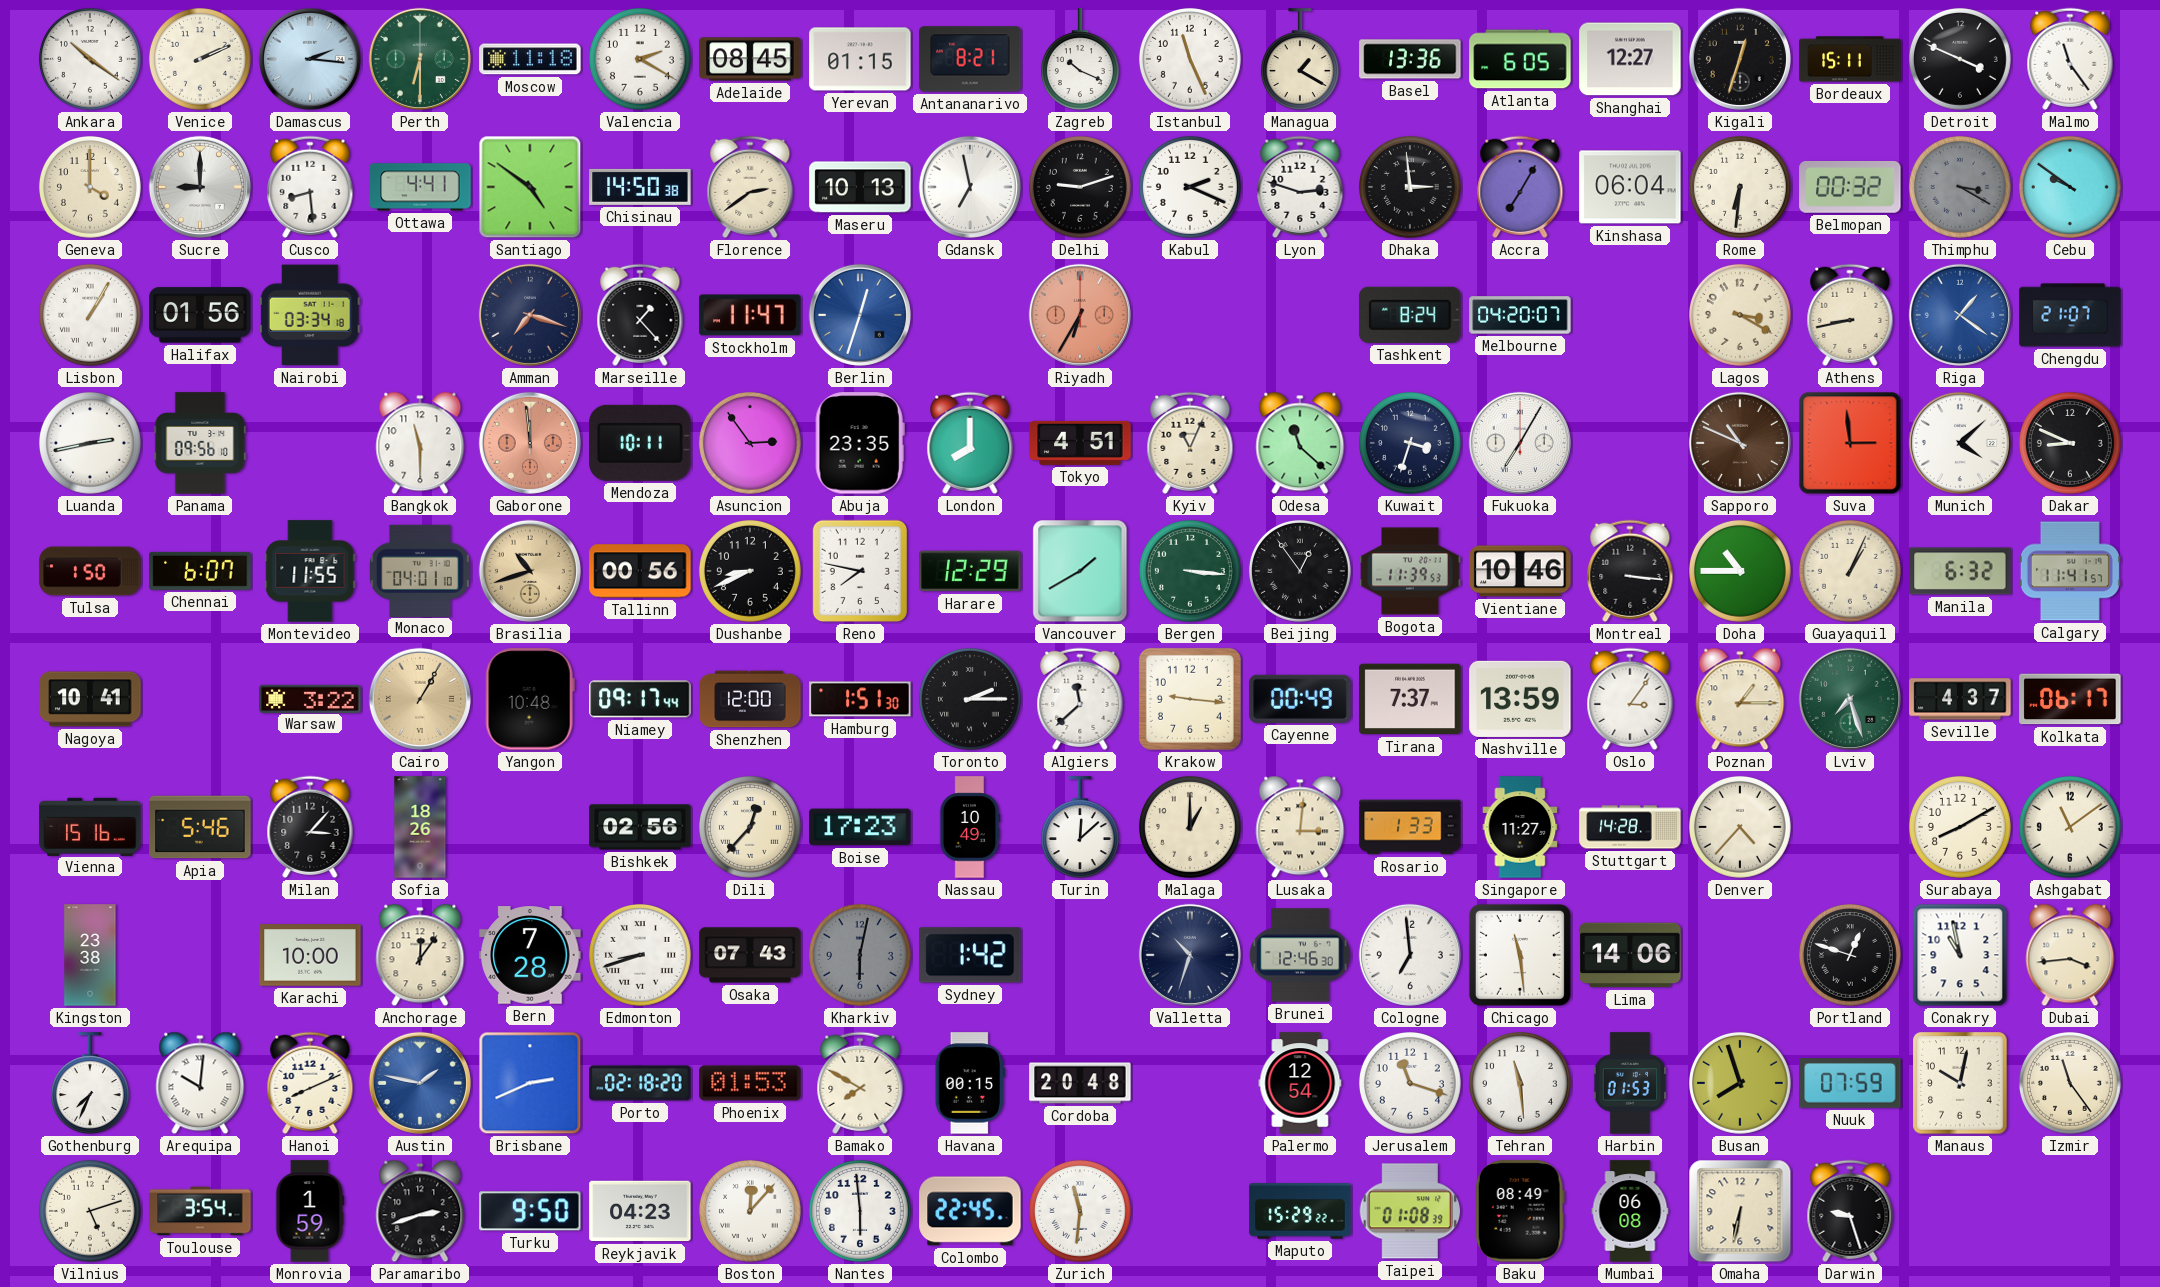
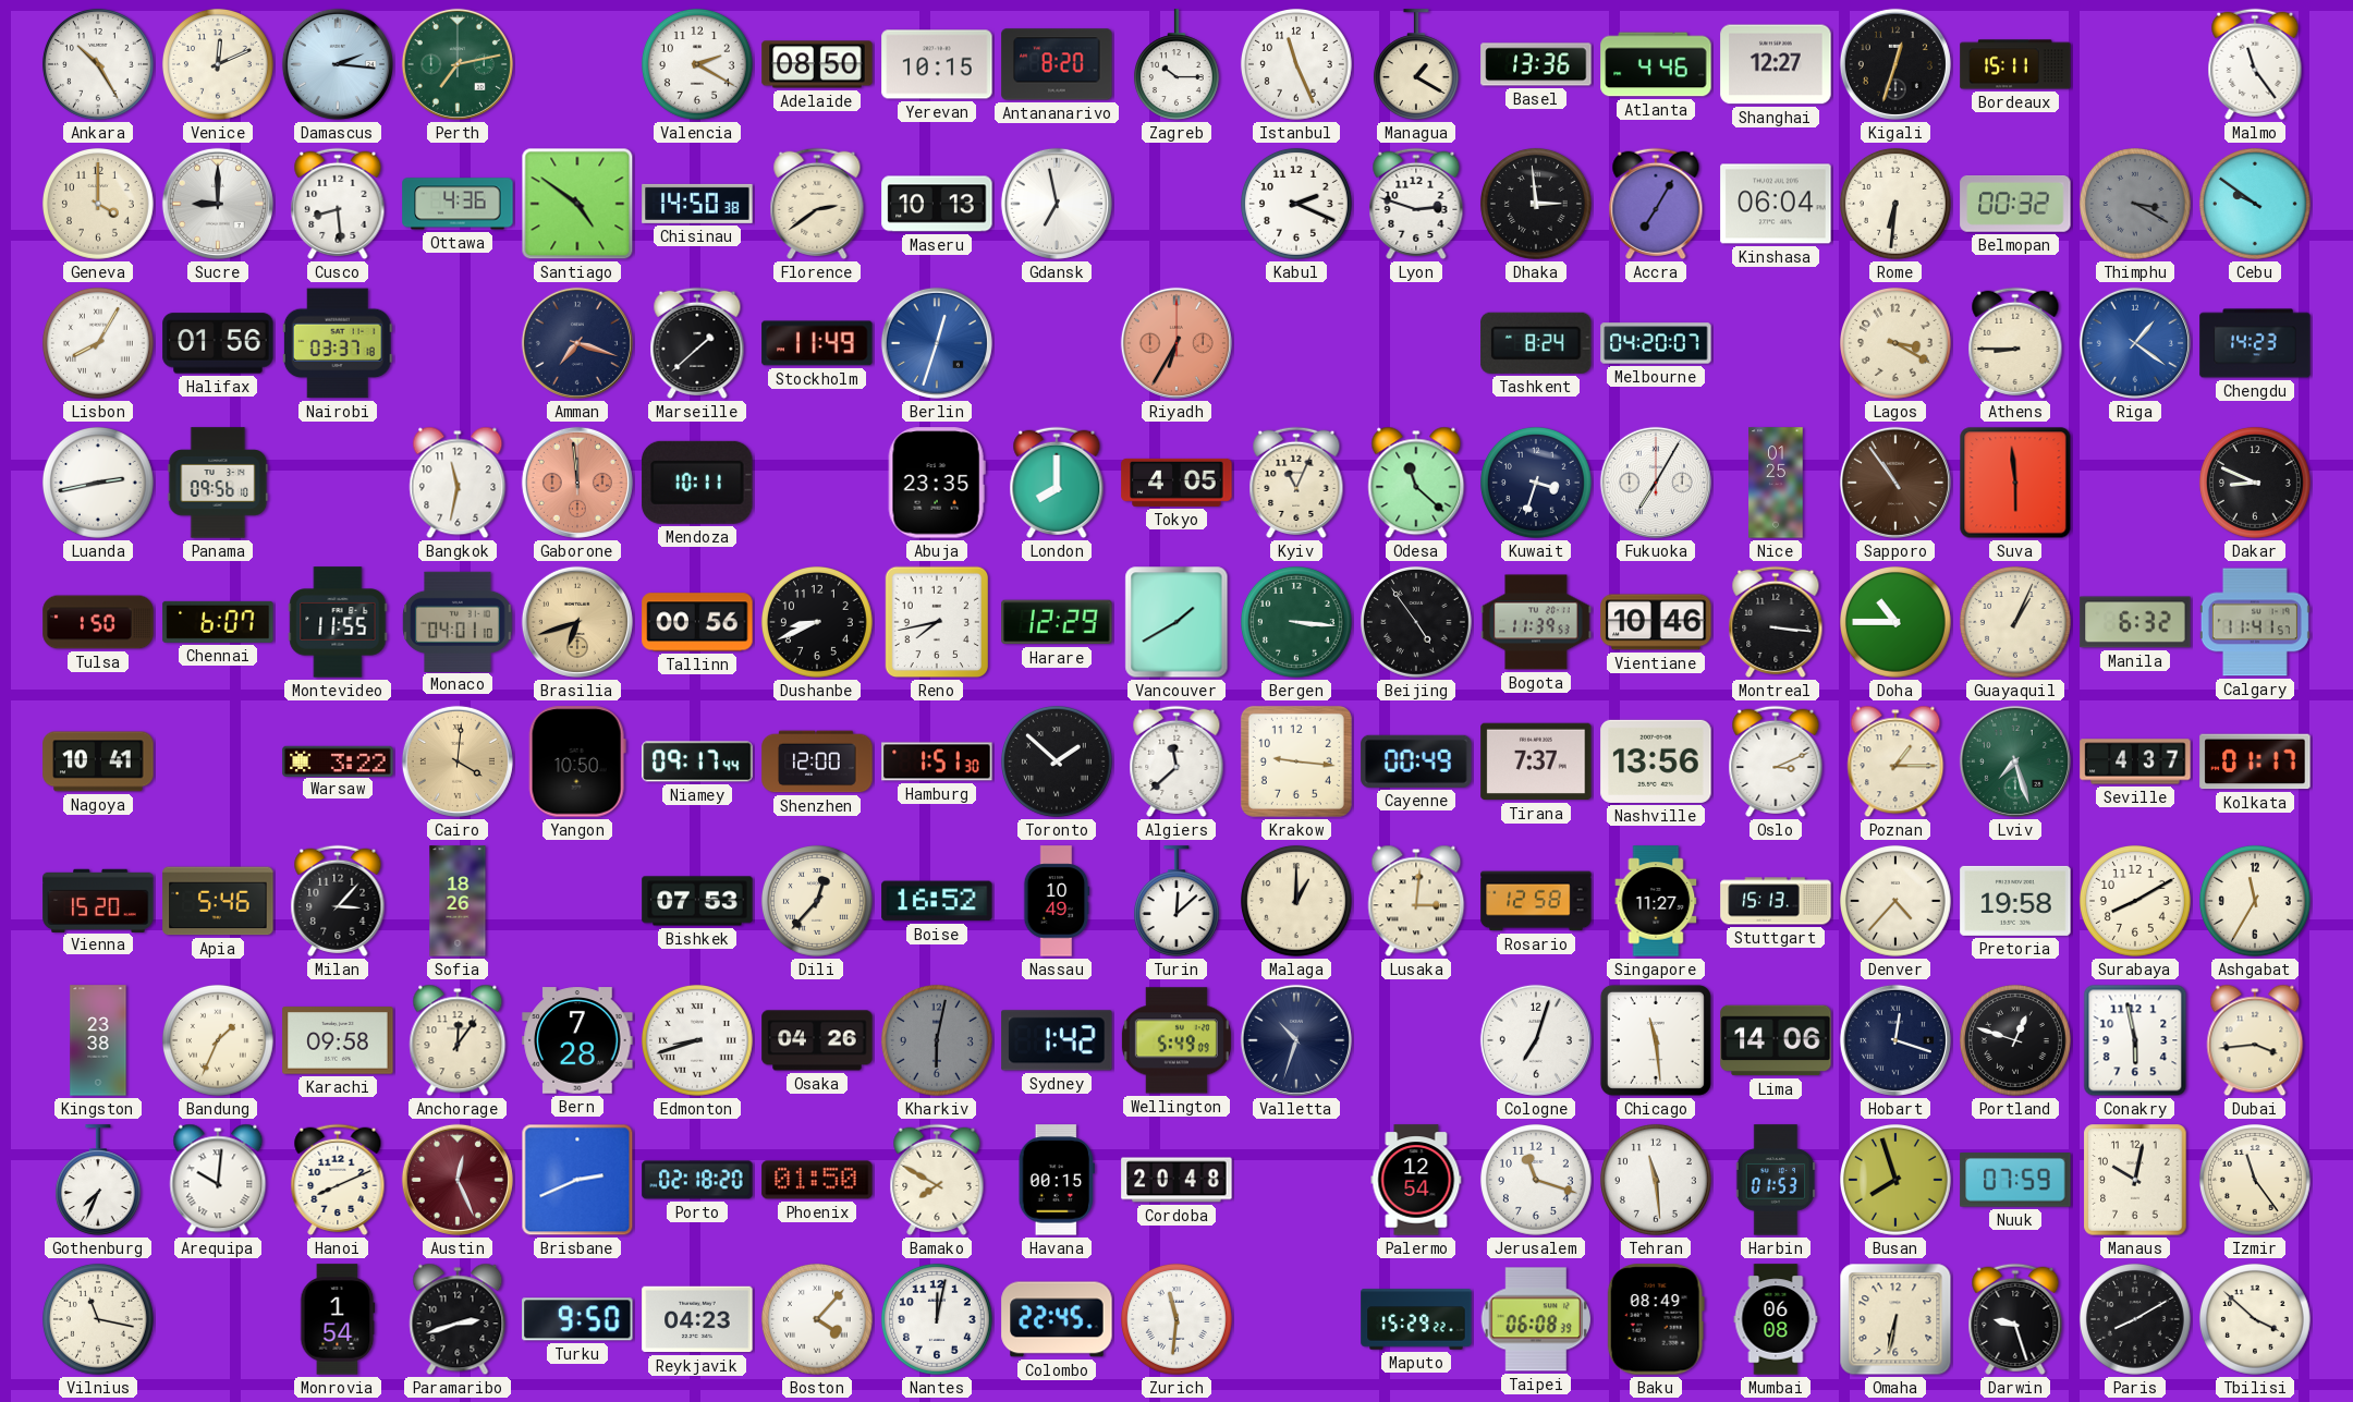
Ankara: 10:21 -> 10:25 (98, 64)
Venice: 2:11 -> 12:11 (218, 64)
Perth: 6:30 -> 7:13 (458, 64)
Moscow: 11:18 -> none (530, 59)
Adelaide: 08:45 -> 08:50 (817, 64)
Yerevan: 01:15 -> 10:15 (937, 64)
Antananarivo: 8:21 -> 8:20 (1057, 64)
Zagreb: 10:19 -> 10:15 (1176, 64)
Atlanta: 6:05 -> 4:46 (1656, 64)
Detroit: 3:49 -> none (1960, 59)
Ottawa: 4:41 -> 4:36 (458, 204)
Delhi: 9:12 -> none (1080, 187)
Lisbon: 1:05 -> 8:05 (98, 343)
Nairobi: 03:34 -> 03:37 (338, 343)
Marseille: 1:23 -> 1:38 (697, 343)
Stockholm: 11:47 -> 11:49 (817, 343)
Athens: 8:43 -> 8:45 (2015, 343)
Chengdu: 21:07 -> 14:23 (2255, 343)
Bangkok: 11:30 -> 11:32 (458, 483)
Asuncion: 2:54 -> none (750, 443)
Tokyo: 4:51 -> 4:05 (1176, 483)
Nice: none -> 01:25 (1776, 483)
Sapporo: 10:49 -> 10:54 (1895, 483)
Suva: 2:59 -> 5:59 (2015, 483)
Munich: 4:08 -> none (1960, 443)
Brasilia: 10:42 -> 6:42 (577, 622)
Reno: 7:47 -> 7:43 (936, 622)
Beijing: 12:54 -> 4:54 (1416, 622)
Cairo: 1:05 -> 4:01 (458, 761)
Yangon: 10:48 -> 10:50 (577, 761)
Toronto: 2:15 -> 1:52 (1057, 761)
Nashville: 13:59 -> 13:56 (1656, 761)
Oslo: 3:06 -> 3:11 (1776, 761)
Kolkata: 06:17 -> 01:17 (2255, 761)
Vienna: 15:16 -> 15:20 (98, 900)
Bishkek: 02:56 -> 07:53 (697, 901)
Boise: 17:23 -> 16:52 (937, 901)
Rosario: 1:33 -> 12:58 (1536, 901)
Stuttgart: 14:28 -> 15:13 (1776, 901)
Pretoria: none -> 19:58 (2015, 901)
Ashgabat: 11:09 -> 11:35 (2255, 901)
Bandung: none -> 1:34 (218, 1040)
Karachi: 10:00 -> 09:58 (338, 1040)
Osaka: 07:43 -> 04:26 (817, 1040)
Wellington: none -> 5:49 (1176, 1040)
Brunei: 12:46 -> none (1300, 955)
Cologne: 6:59 -> 7:03 (1536, 1040)
Hobart: none -> 12:18 (1895, 1040)
Conakry: 10:58 -> 5:58 (2135, 1040)
Austin: 1:47 -> 12:26 (458, 1180)
Austin dial: blue -> burgundy (458, 1180)
Phoenix: 01:53 -> 01:50 (817, 1180)
Vilnius: 5:12 -> 11:17 (98, 1319)
Toulouse: 3:54 -> none (200, 1211)
Monrovia: 1:59 -> 1:54 (338, 1319)
Boston: 12:07 -> 4:07 (817, 1319)
Nantes: 5:59 -> 12:02 (937, 1319)
Taipei: 01:08 -> 06:08 (1536, 1319)
Paris: none -> 8:10 (2135, 1319)
Tbilisi: none -> 3:52 (2255, 1319)
